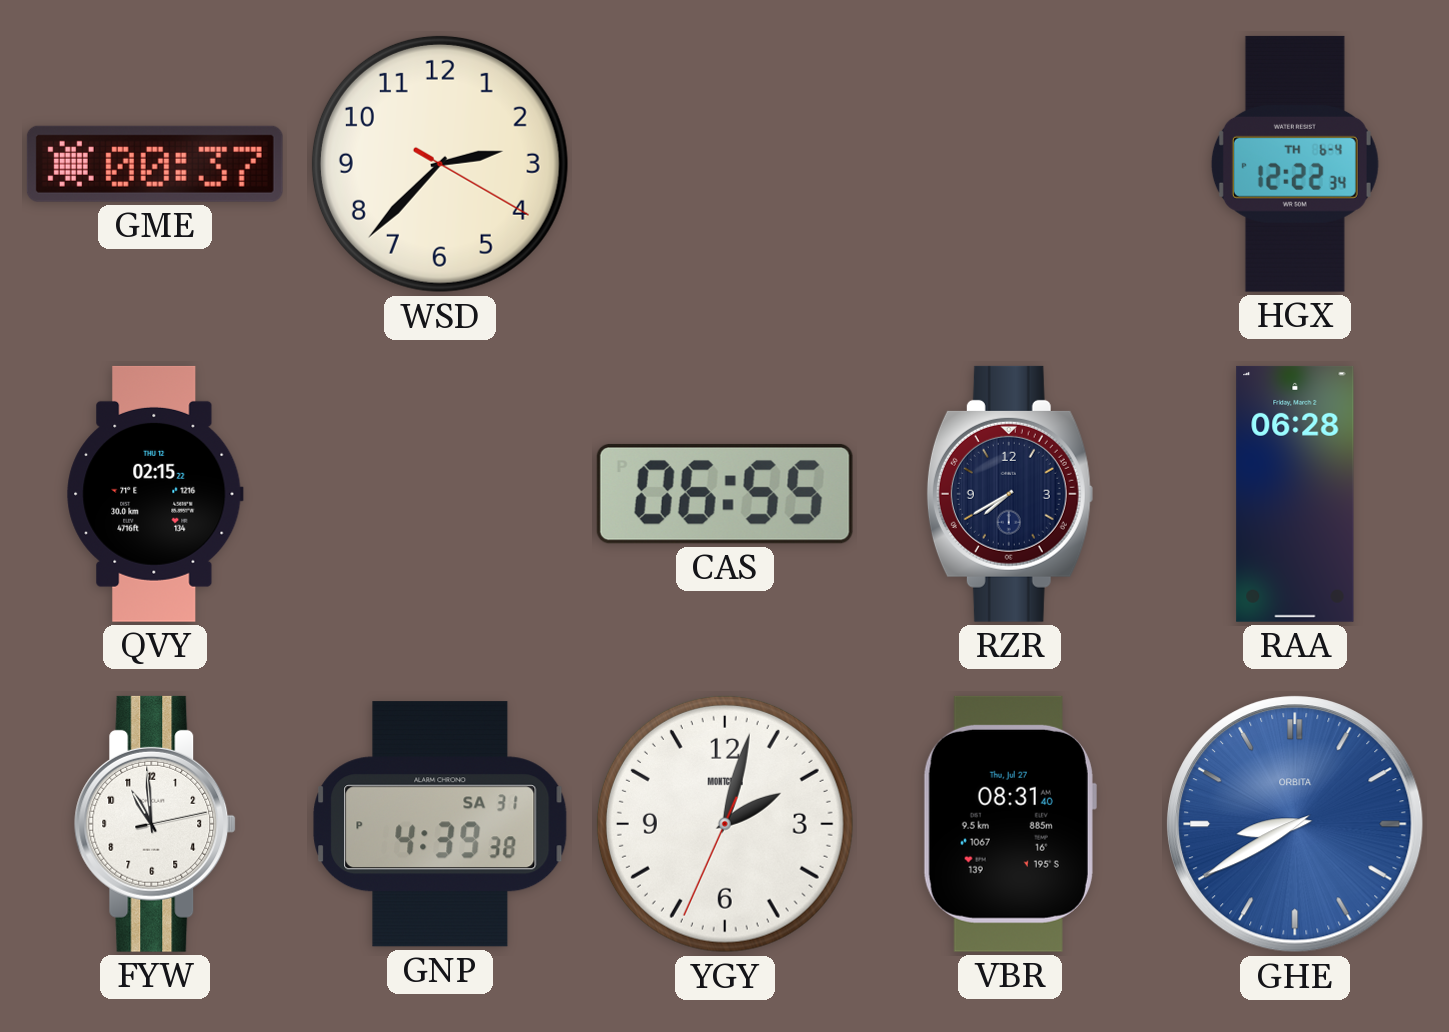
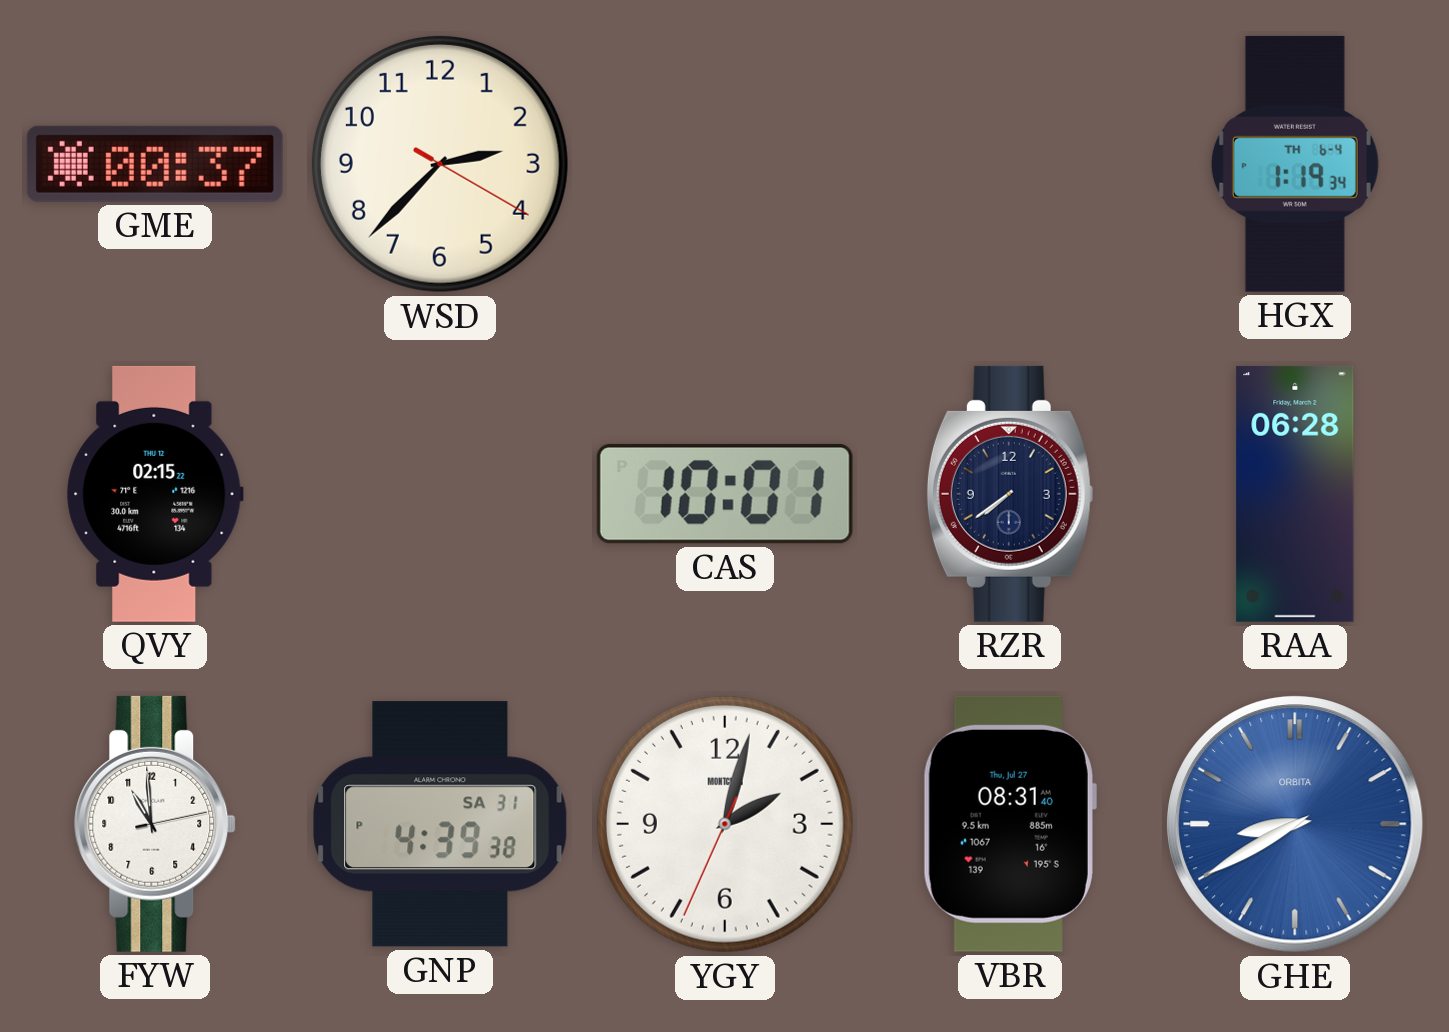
HGX: 12:22 -> 1:19 (1295, 164)
CAS: 06:55 -> 10:01 (725, 494)
RZR: 7:40 -> 7:39 (1010, 494)
